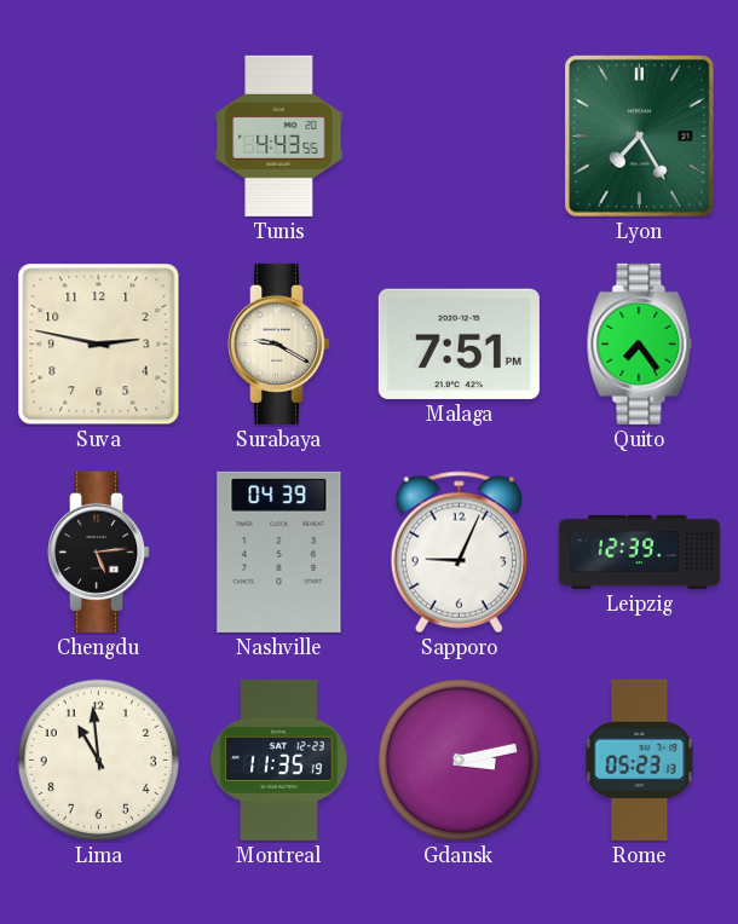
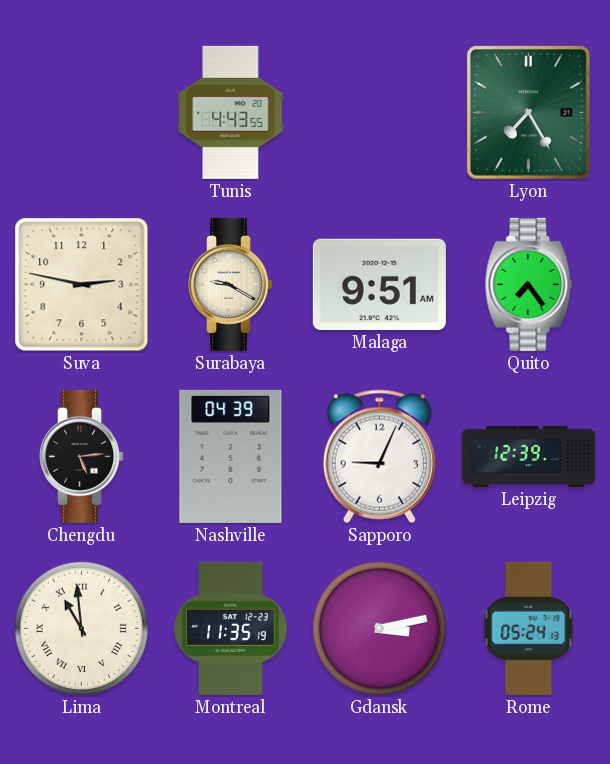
Malaga: 7:51 -> 9:51 (379, 284)
Lima numerals: Arabic -> Roman (82, 629)
Rome: 05:23 -> 05:24 (529, 628)
